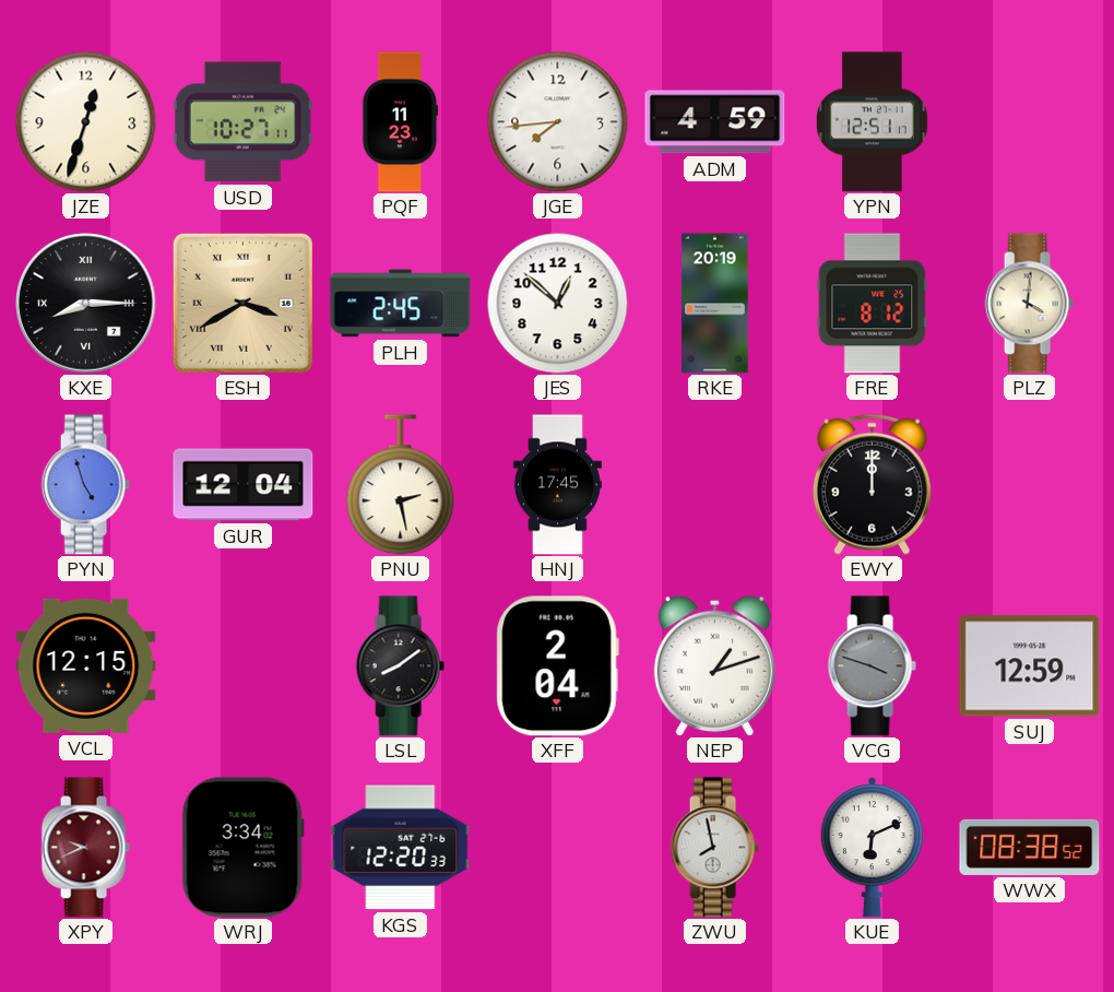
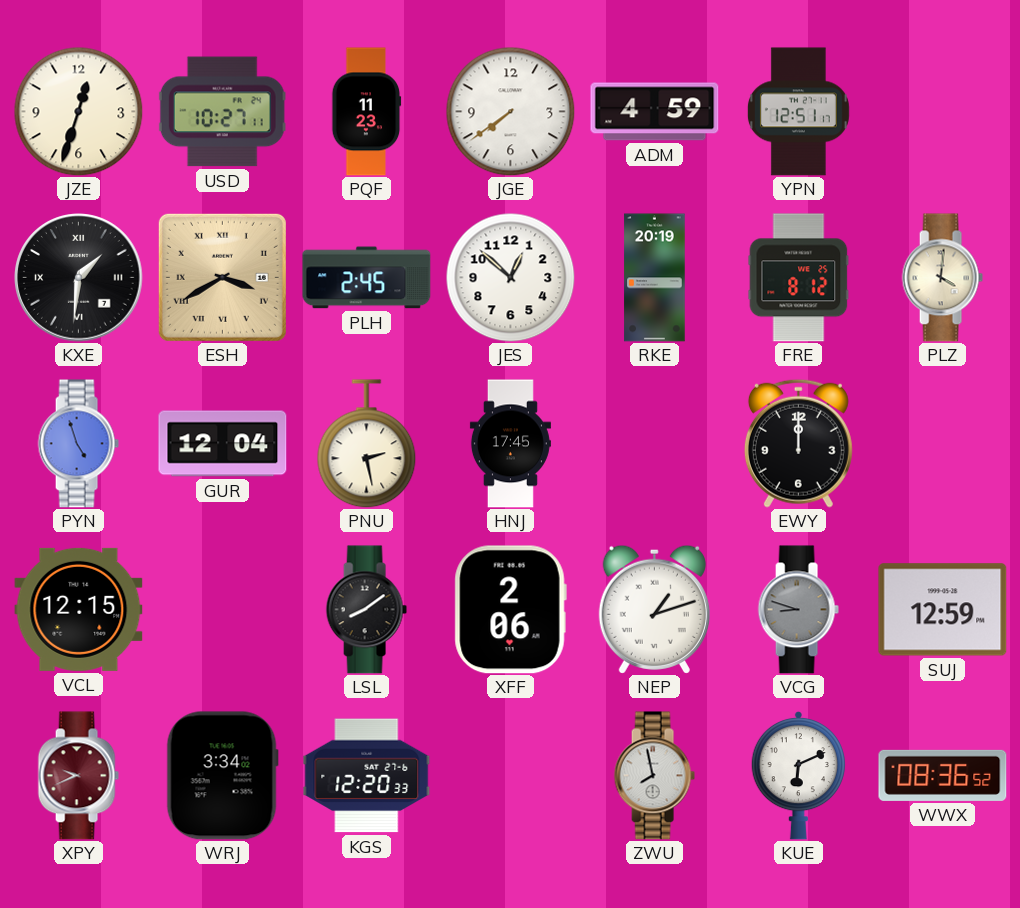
JGE: 7:44 -> 7:39 (510, 111)
KXE: 8:15 -> 1:31 (79, 278)
XFF: 2:04 -> 2:06 (510, 610)
VCG: 3:48 -> 8:48 (798, 610)
WWX: 08:38 -> 08:36 (943, 775)
